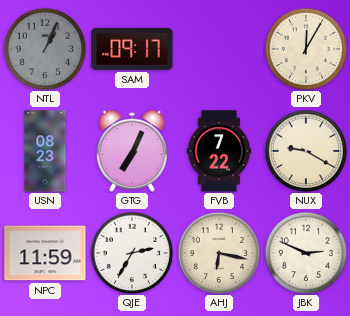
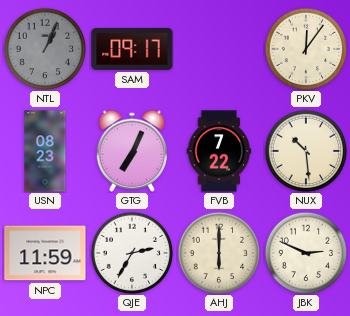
PKV: 12:05 -> 12:06 (306, 49)
NUX: 9:20 -> 10:29 (306, 151)
AHJ: 6:17 -> 6:00 (219, 253)
